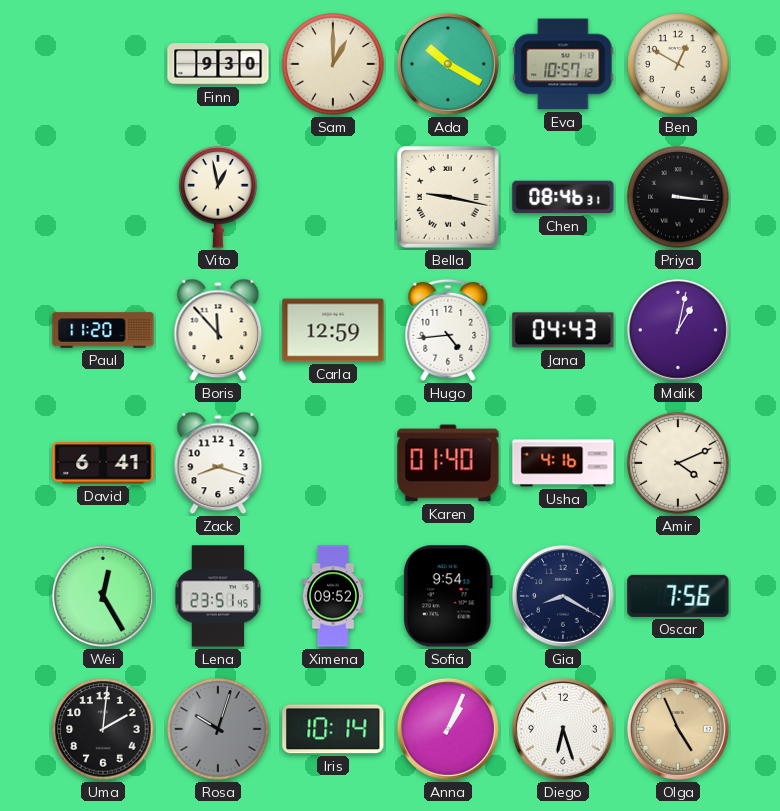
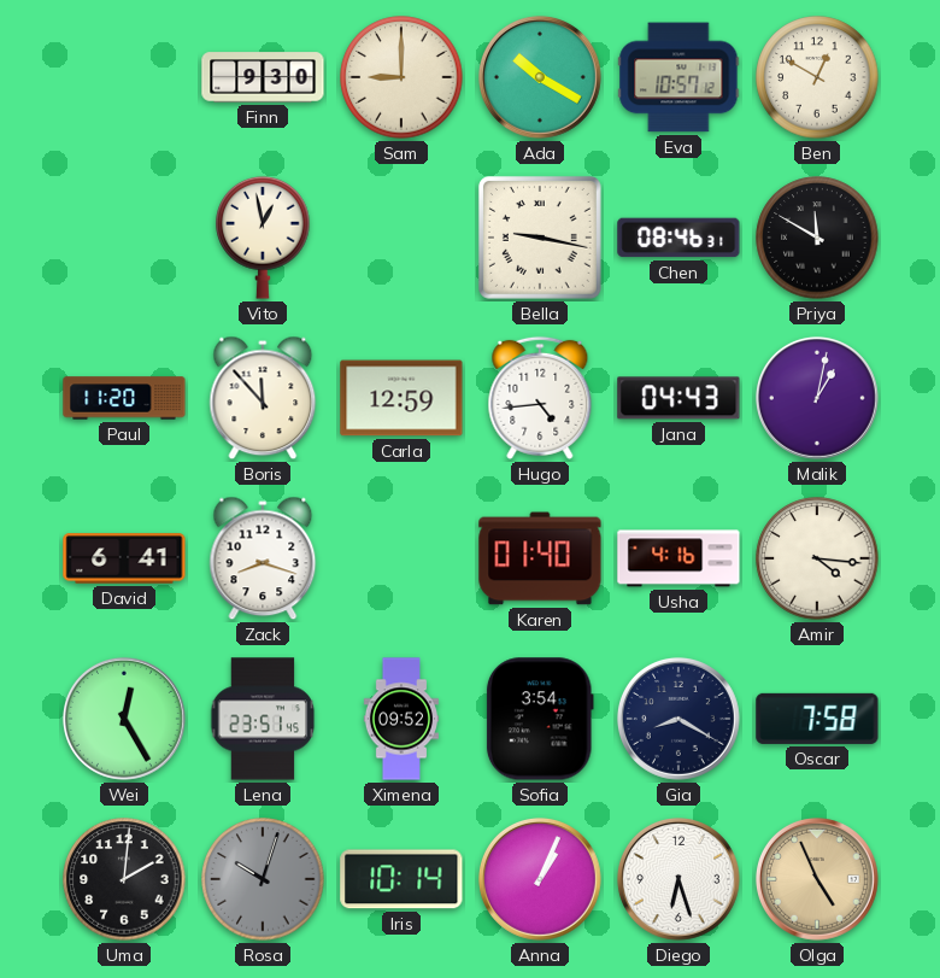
Sam: 1:00 -> 9:00 (401, 77)
Priya: 3:16 -> 11:50 (817, 238)
Amir: 4:11 -> 4:16 (817, 558)
Sofia: 9:54 -> 3:54 (540, 719)
Oscar: 7:56 -> 7:58 (817, 719)
